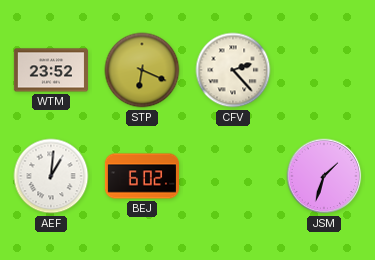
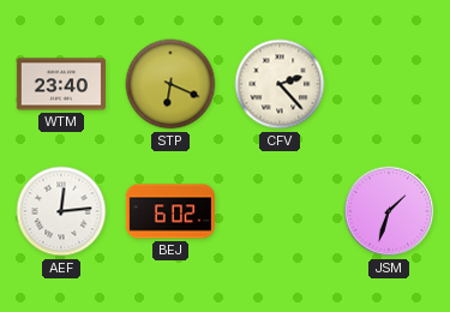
WTM: 23:52 -> 23:40 (61, 84)
AEF: 1:01 -> 12:14 (61, 211)
